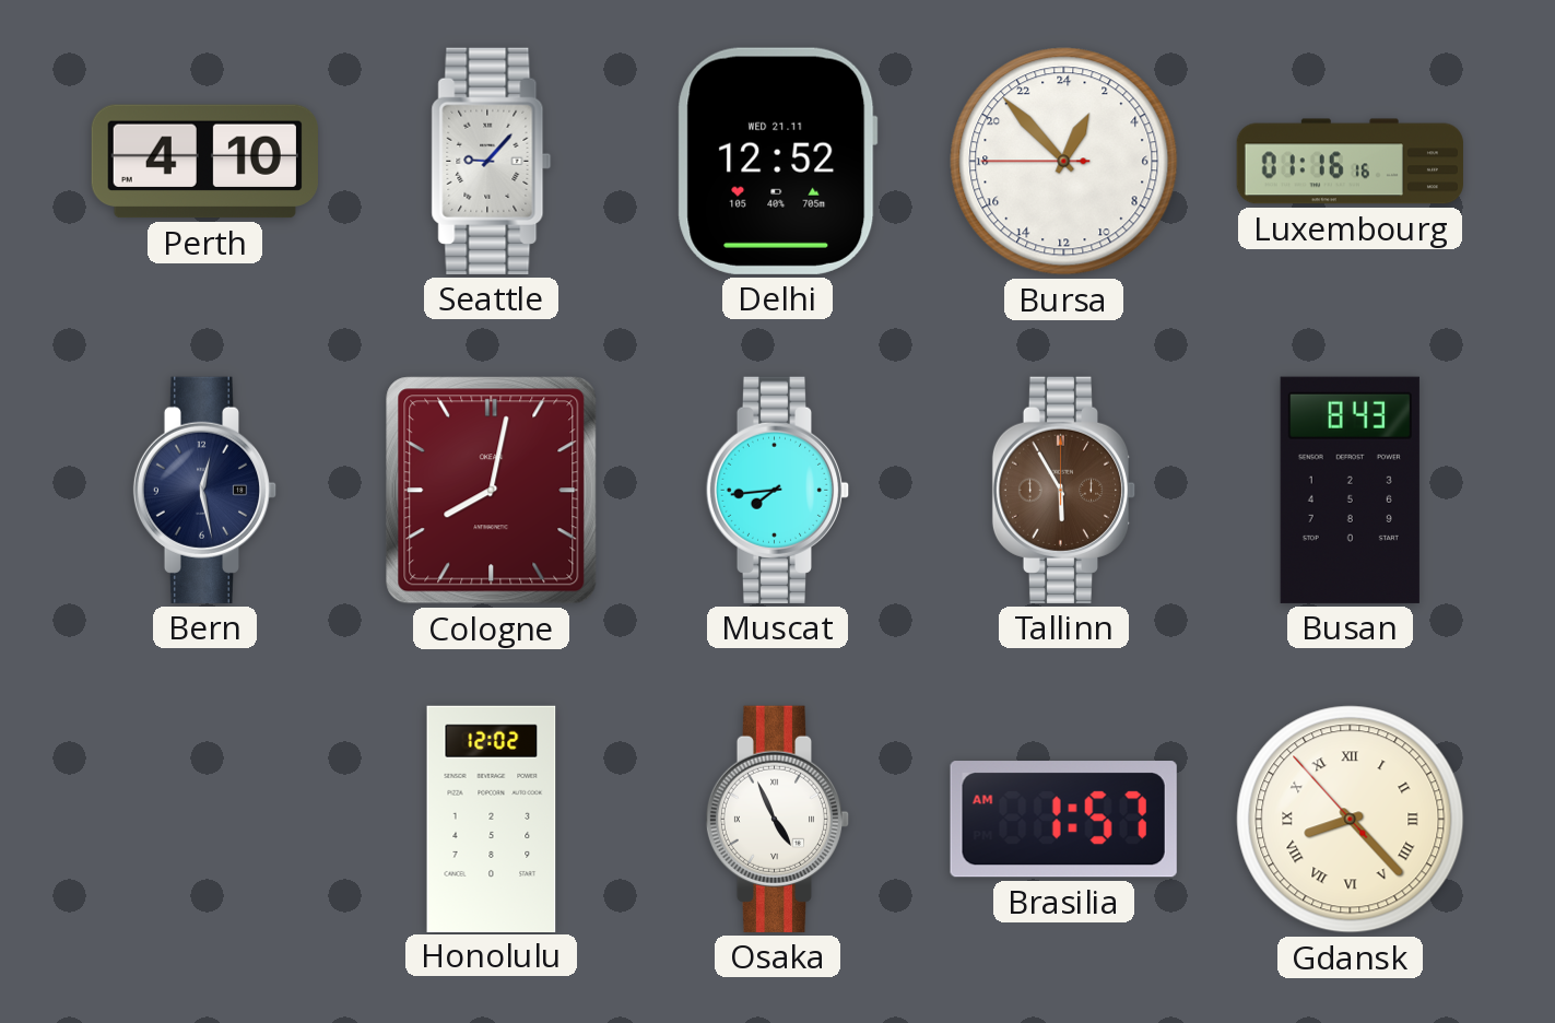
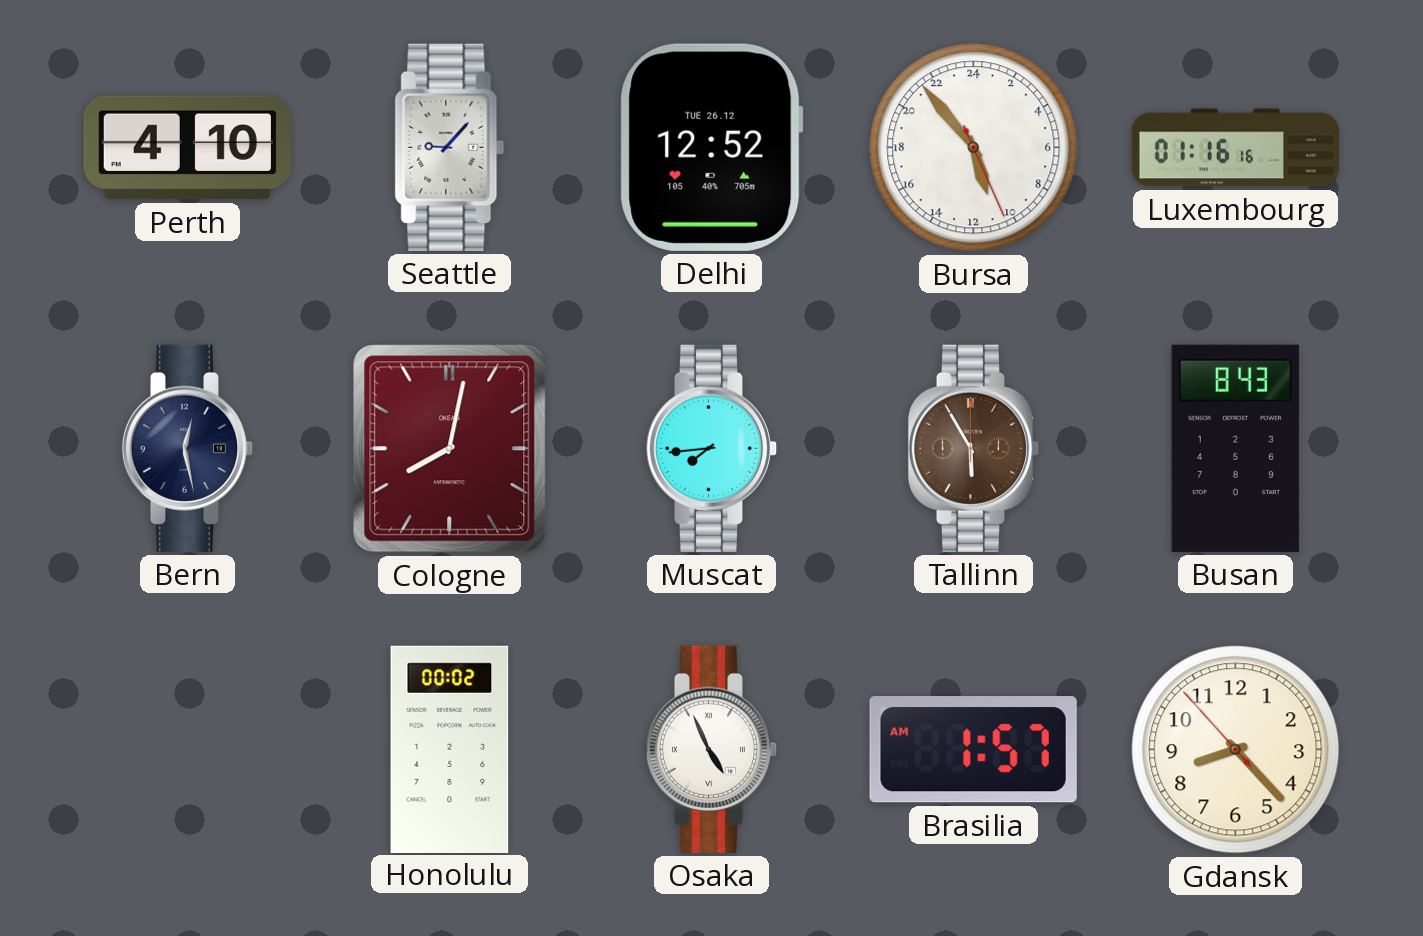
Delhi date: WED 21.11 -> TUE 26.12 (711, 147)
Bursa: 1:52 -> 10:53 (974, 148)
Honolulu: 12:02 -> 00:02 (450, 749)
Gdansk numerals: Roman -> Arabic (1236, 750)
